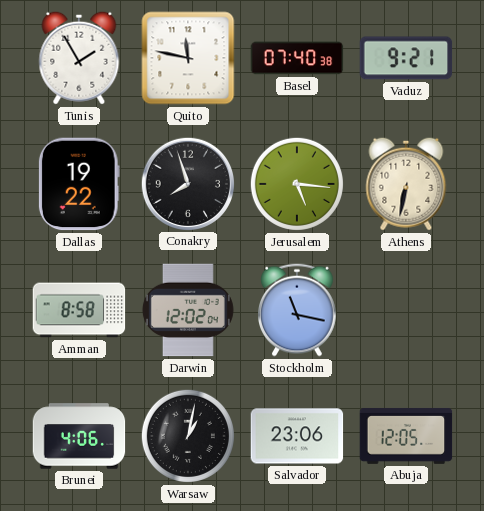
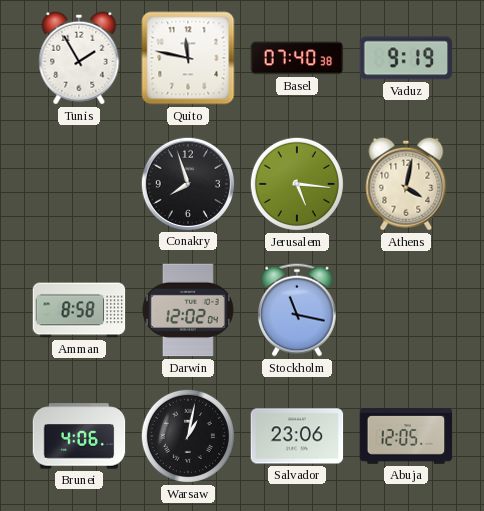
Vaduz: 9:21 -> 9:19 (406, 58)
Dallas: 19:22 -> none (79, 184)
Athens: 6:32 -> 4:02 (406, 184)
